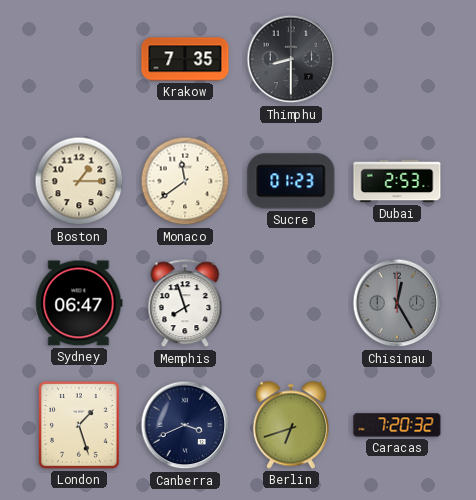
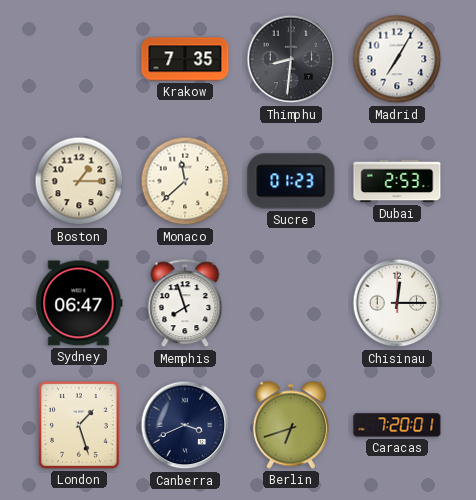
Thimphu: 8:30 -> 8:31 (291, 59)
Madrid: none -> 7:05 (397, 59)
Monaco: 11:39 -> 11:38 (185, 181)
Chisinau: 12:25 -> 12:15 (397, 303)
Chisinau dial: grey -> white (397, 303)
Caracas: 7:20:32 -> 7:20:01 (397, 425)
